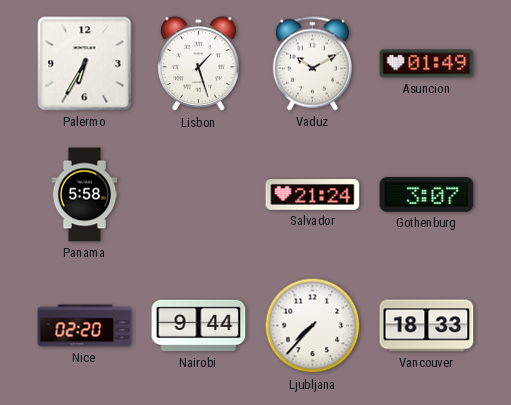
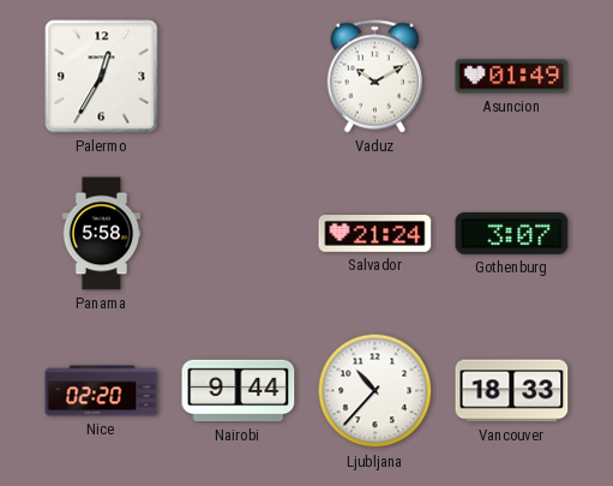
Palermo: 6:35 -> 12:35 (102, 77)
Lisbon: 1:27 -> none (199, 64)
Ljubljana: 7:37 -> 10:37 (375, 391)
